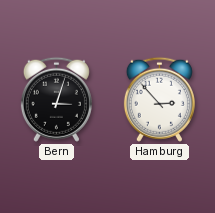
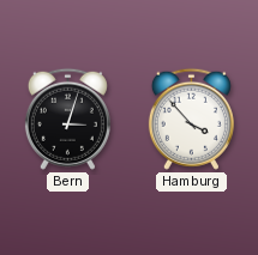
Hamburg: 2:53 -> 3:53 (191, 119)
